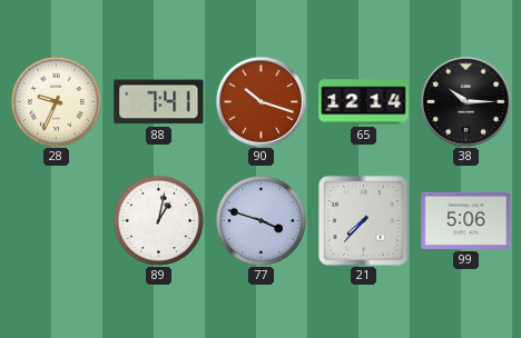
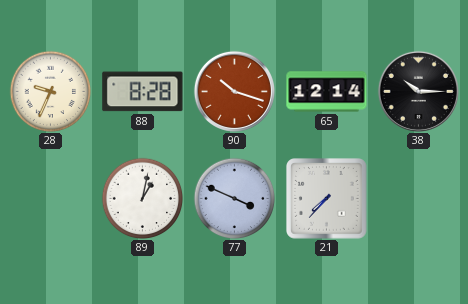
88: 7:41 -> 8:28 (143, 92)
77: 3:48 -> 3:49 (234, 198)
99: 5:06 -> none (466, 220)
